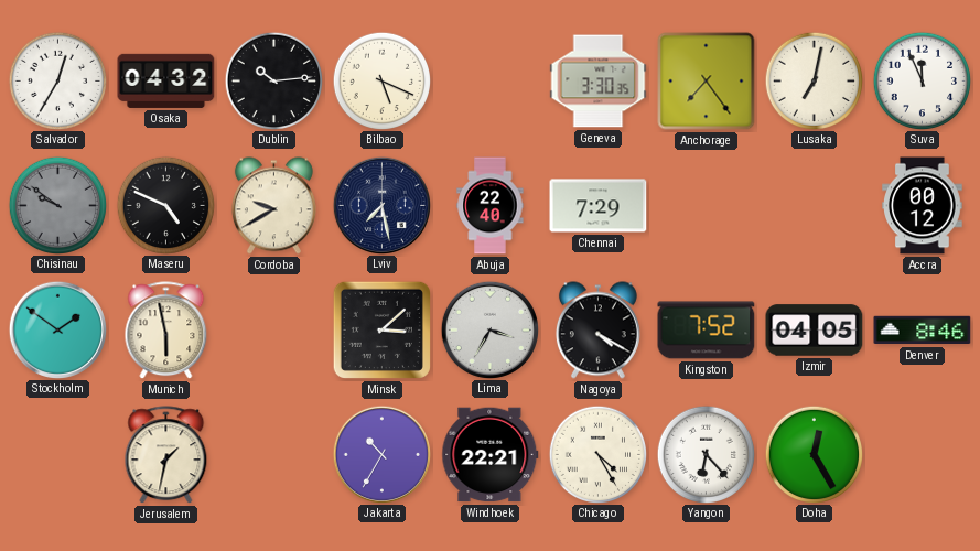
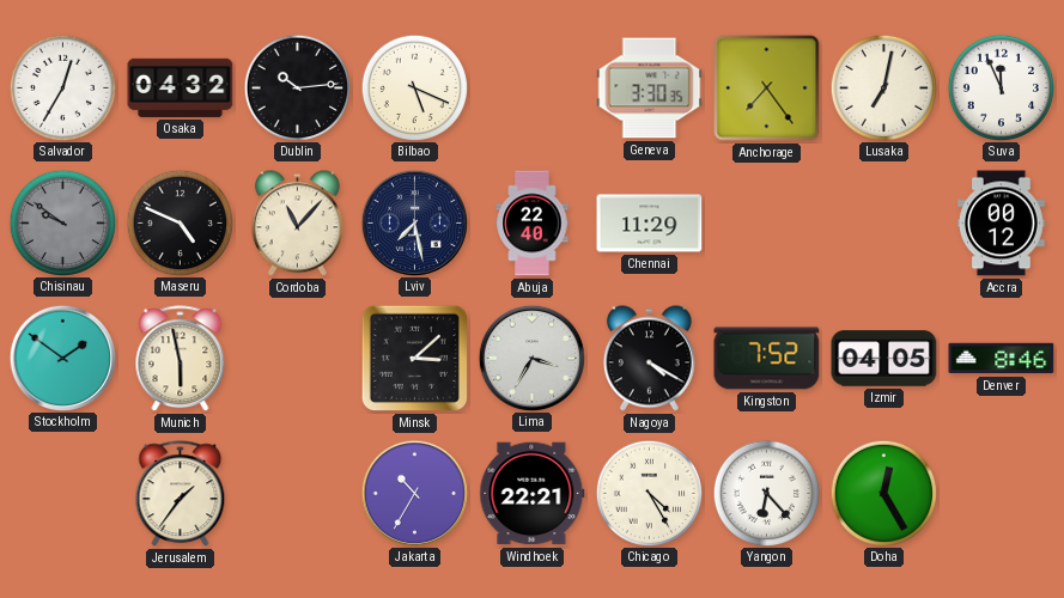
Cordoba: 9:40 -> 11:07 (297, 224)
Chennai: 7:29 -> 11:29 (650, 224)
Jerusalem: 1:32 -> 1:36 (181, 494)
